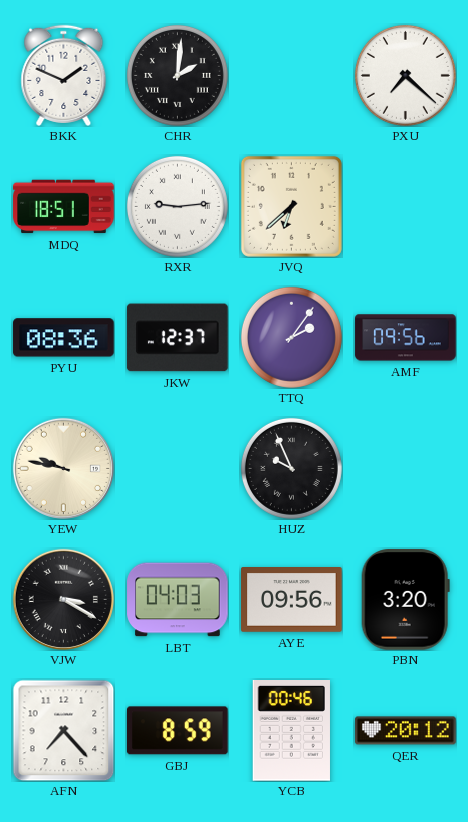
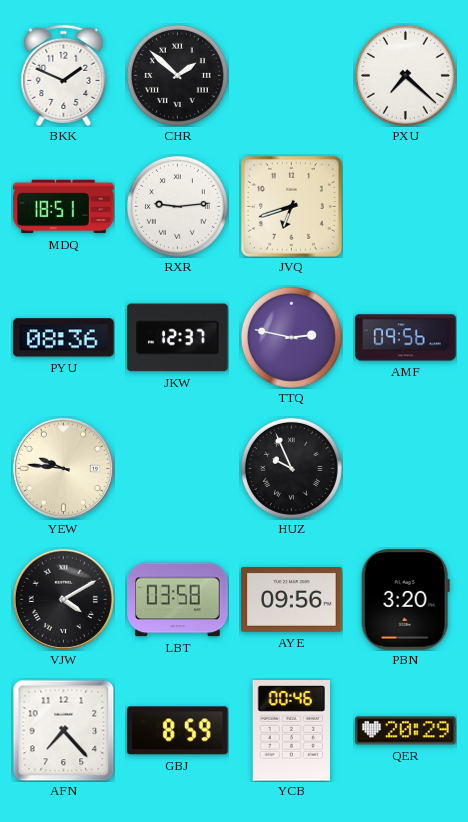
CHR: 2:01 -> 1:52 (177, 75)
JVQ: 6:38 -> 6:42 (291, 206)
TTQ: 2:06 -> 2:47 (291, 337)
YEW: 9:47 -> 9:46 (63, 468)
VJW: 3:20 -> 4:10 (63, 599)
LBT: 04:03 -> 03:58 (178, 600)
QER: 20:12 -> 20:29 (406, 731)
